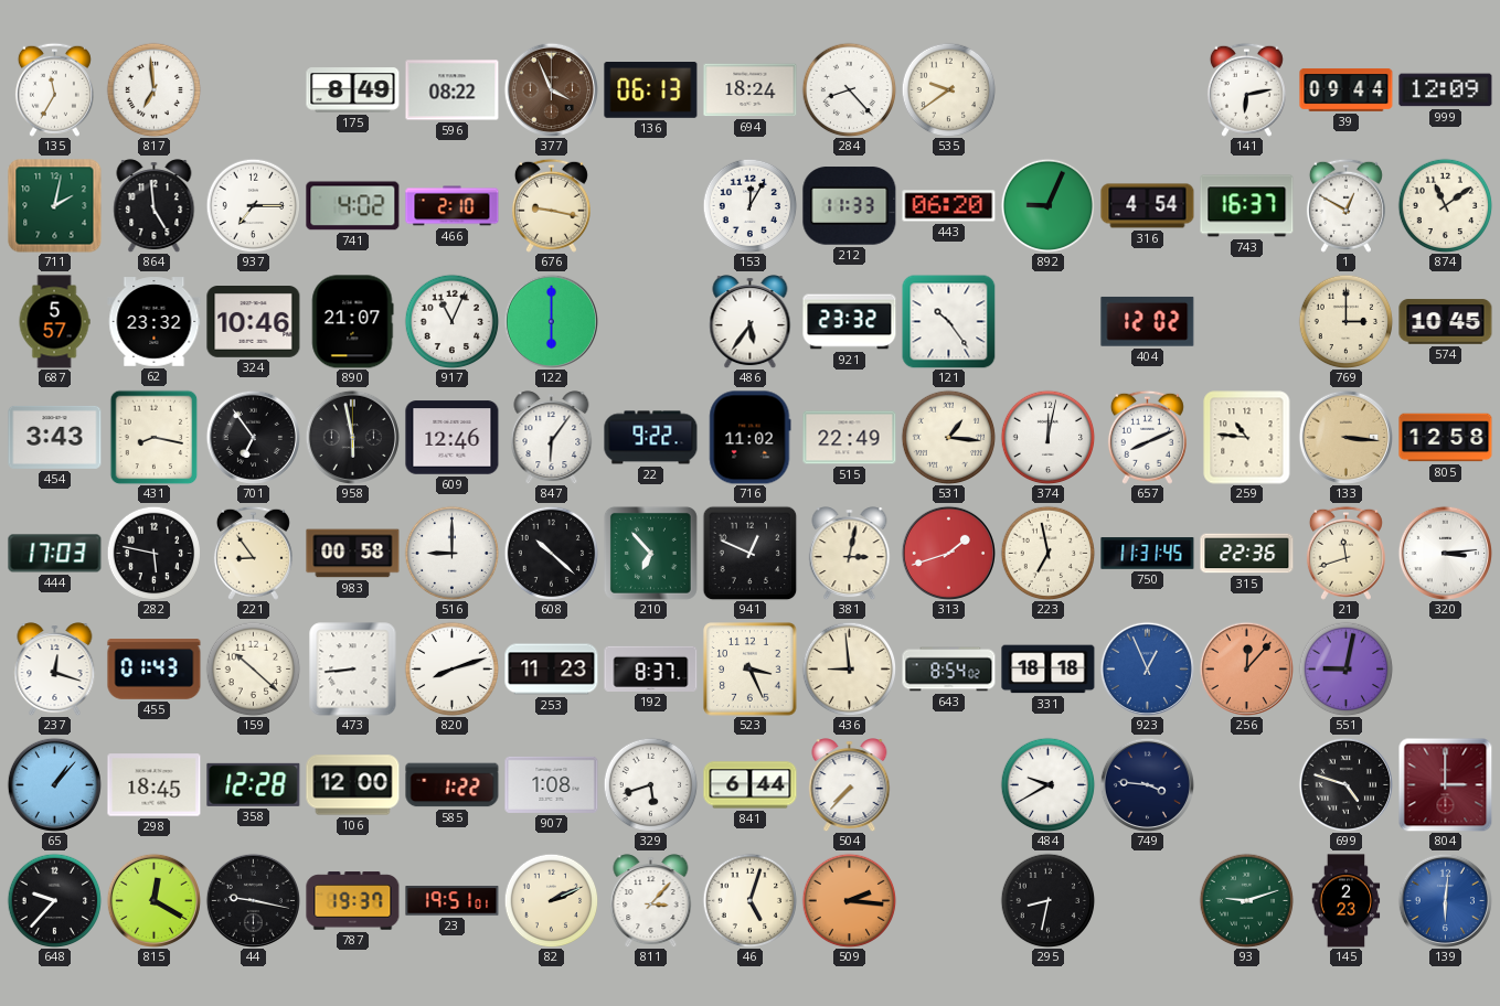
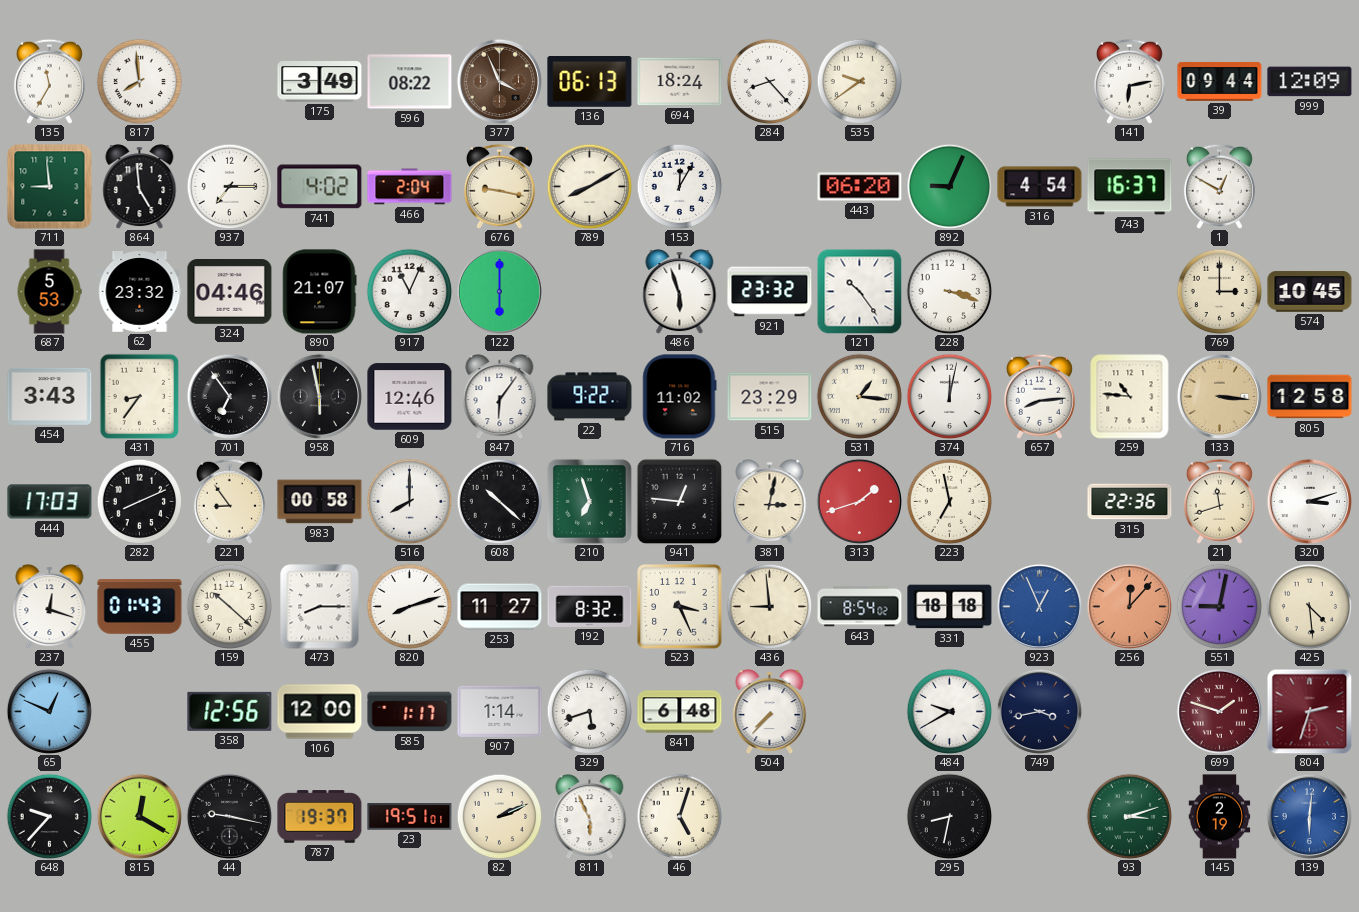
817: 6:59 -> 7:59 (139, 81)
175: 8:49 -> 3:49 (320, 82)
711: 2:02 -> 8:59 (50, 187)
466: 2:10 -> 2:04 (410, 187)
789: none -> 8:10 (589, 186)
212: 11:33 -> none (850, 206)
874: 11:09 -> none (1445, 205)
687: 5:57 -> 5:53 (49, 292)
324: 10:46 -> 04:46 (230, 292)
486: 5:36 -> 5:57 (680, 292)
228: none -> 3:18 (949, 291)
404: 12:02 -> none (1148, 321)
431: 8:17 -> 8:36 (140, 396)
515: 22:49 -> 23:29 (770, 397)
657: 8:11 -> 8:14 (1039, 396)
282: 5:47 -> 8:11 (139, 501)
516: 9:00 -> 8:00 (409, 501)
210: 6:53 -> 6:57 (589, 501)
941: 12:49 -> 12:46 (679, 501)
750: 11:31 -> none (1148, 554)
320: 3:14 -> 3:12 (1309, 501)
473: 8:44 -> 8:15 (320, 607)
253: 11:23 -> 11:27 (500, 607)
192: 8:37 -> 8:32 (590, 606)
425: none -> 4:29 (1309, 606)
65: 1:07 -> 12:49 (49, 711)
298: 18:45 -> none (155, 785)
358: 12:28 -> 12:56 (230, 711)
585: 1:22 -> 1:17 (410, 712)
907: 1:08 -> 1:14 (500, 711)
841: 6:44 -> 6:48 (680, 712)
749: 3:46 -> 3:43 (1039, 711)
699: 4:48 -> 1:48 (1219, 711)
699 dial: black -> burgundy (1219, 711)
804: 3:00 -> 2:33 (1309, 711)
811: 3:07 -> 5:56 (590, 817)
509: 2:16 -> none (849, 900)
93: 9:12 -> 3:12 (1129, 816)
145: 2:23 -> 2:19 (1220, 817)
